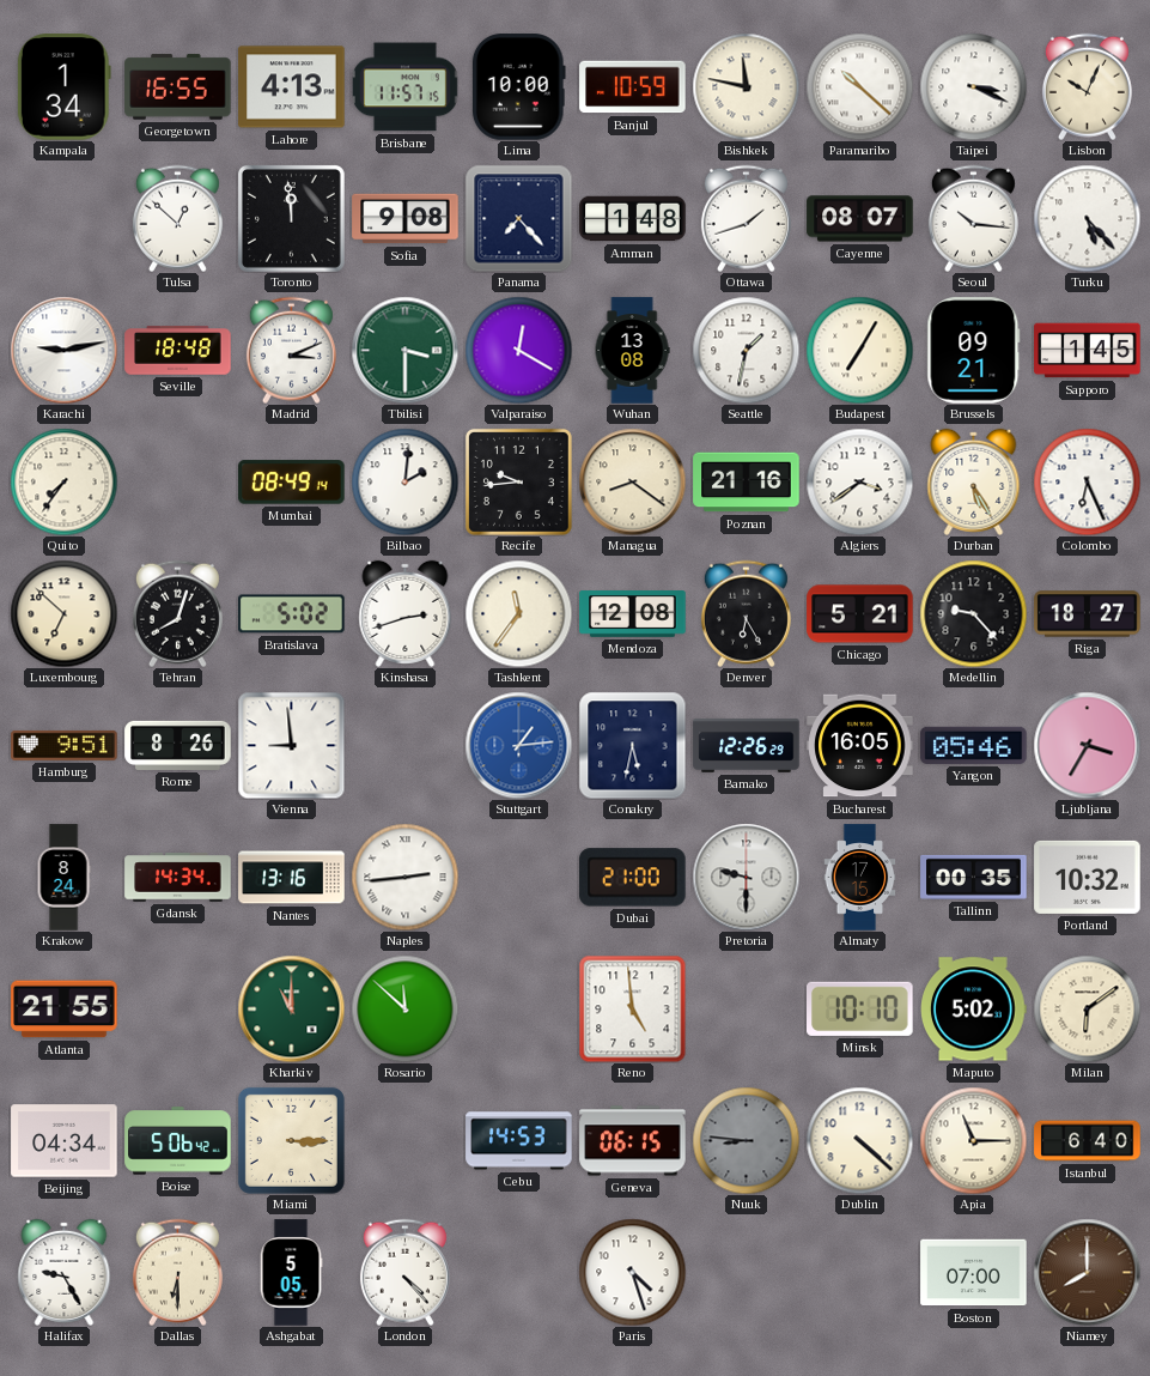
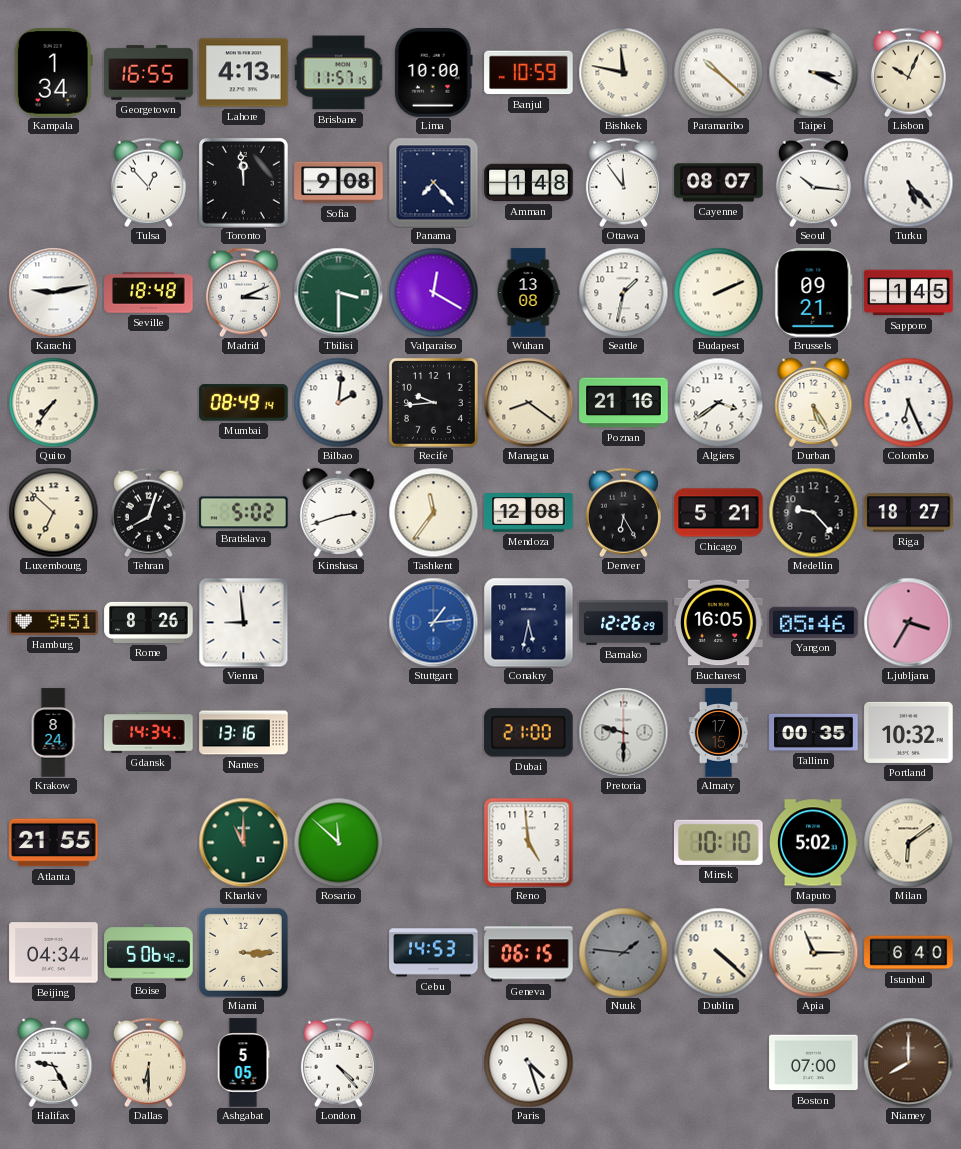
Tulsa: 12:52 -> 12:53 (148, 182)
Ottawa: 1:42 -> 11:54 (623, 182)
Budapest: 7:05 -> 2:11 (718, 292)
Naples: 2:44 -> none (404, 877)
Nuuk: 8:46 -> 1:46 (623, 952)
